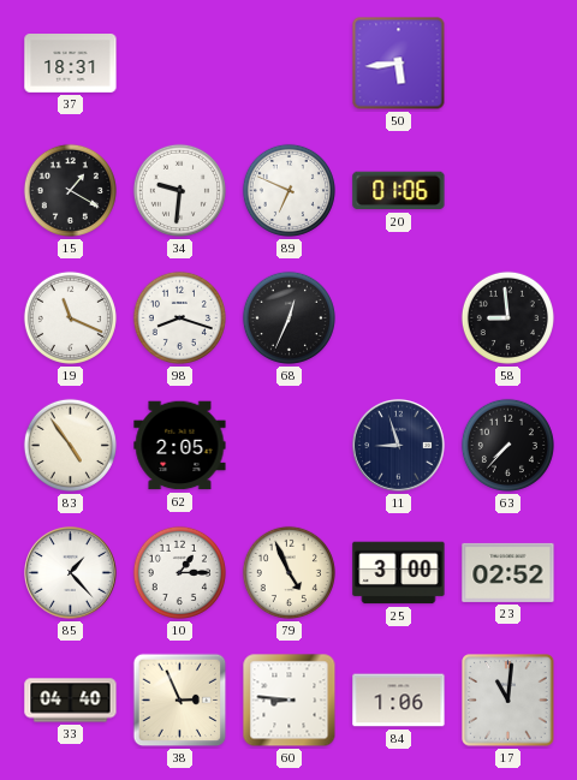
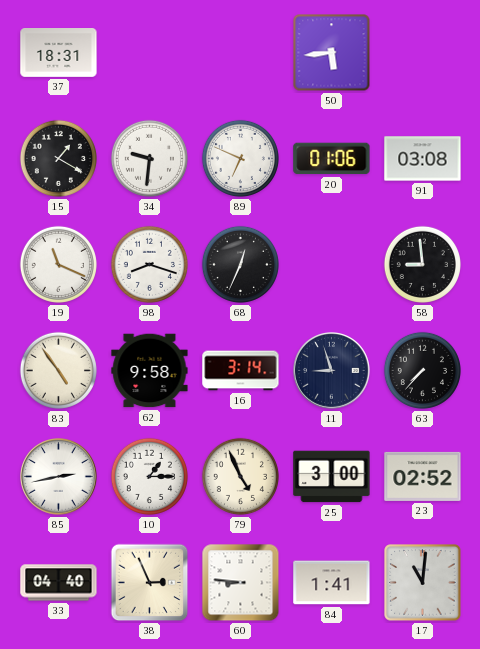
91: none -> 03:08 (423, 159)
62: 2:05 -> 9:58 (150, 371)
16: none -> 3:14 (241, 371)
85: 1:23 -> 2:43 (59, 477)
84: 1:06 -> 1:41 (332, 583)
